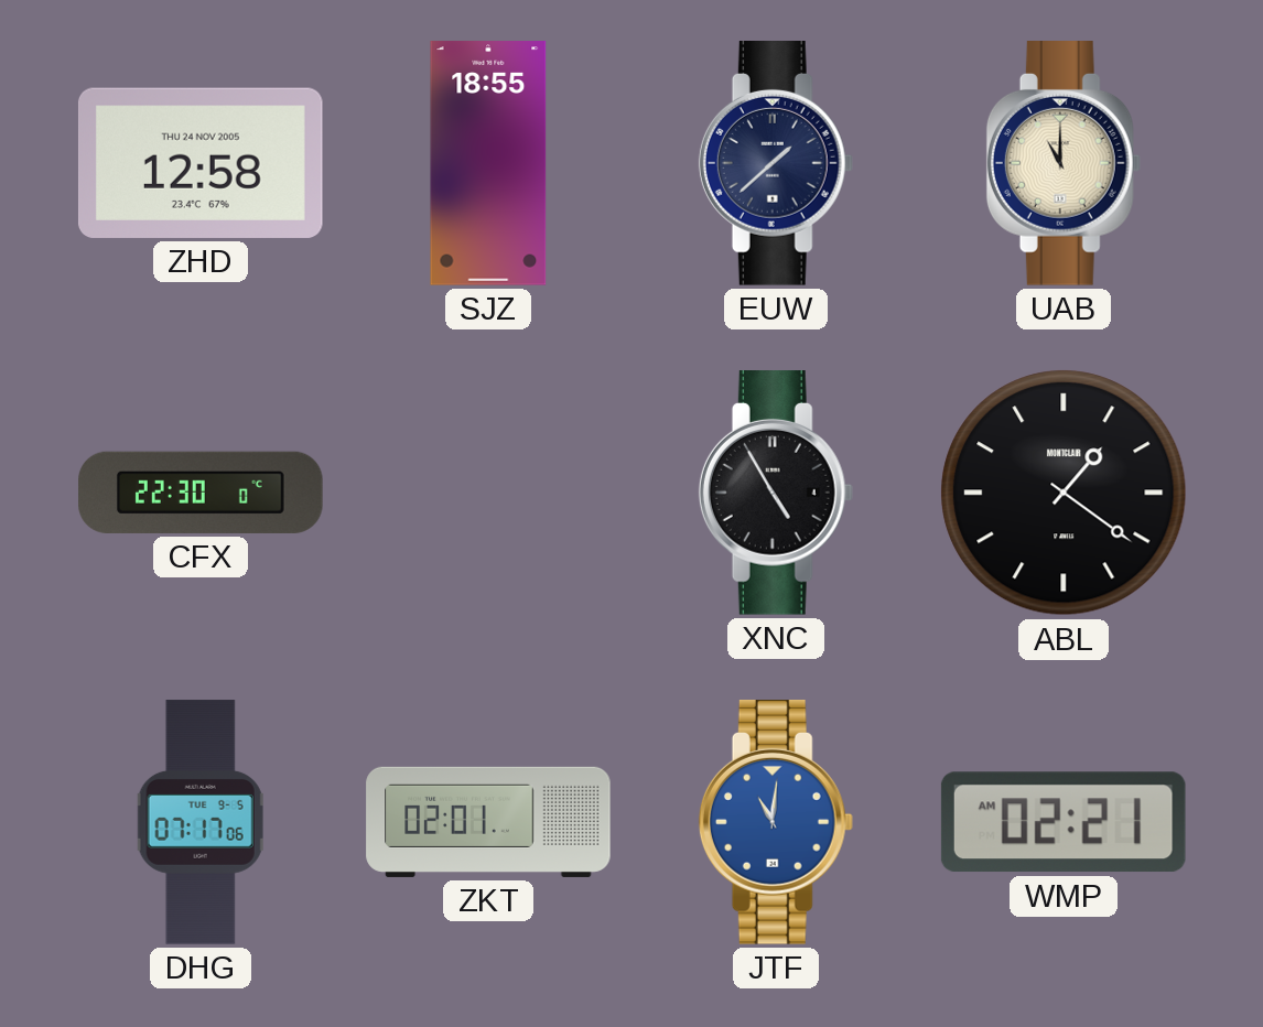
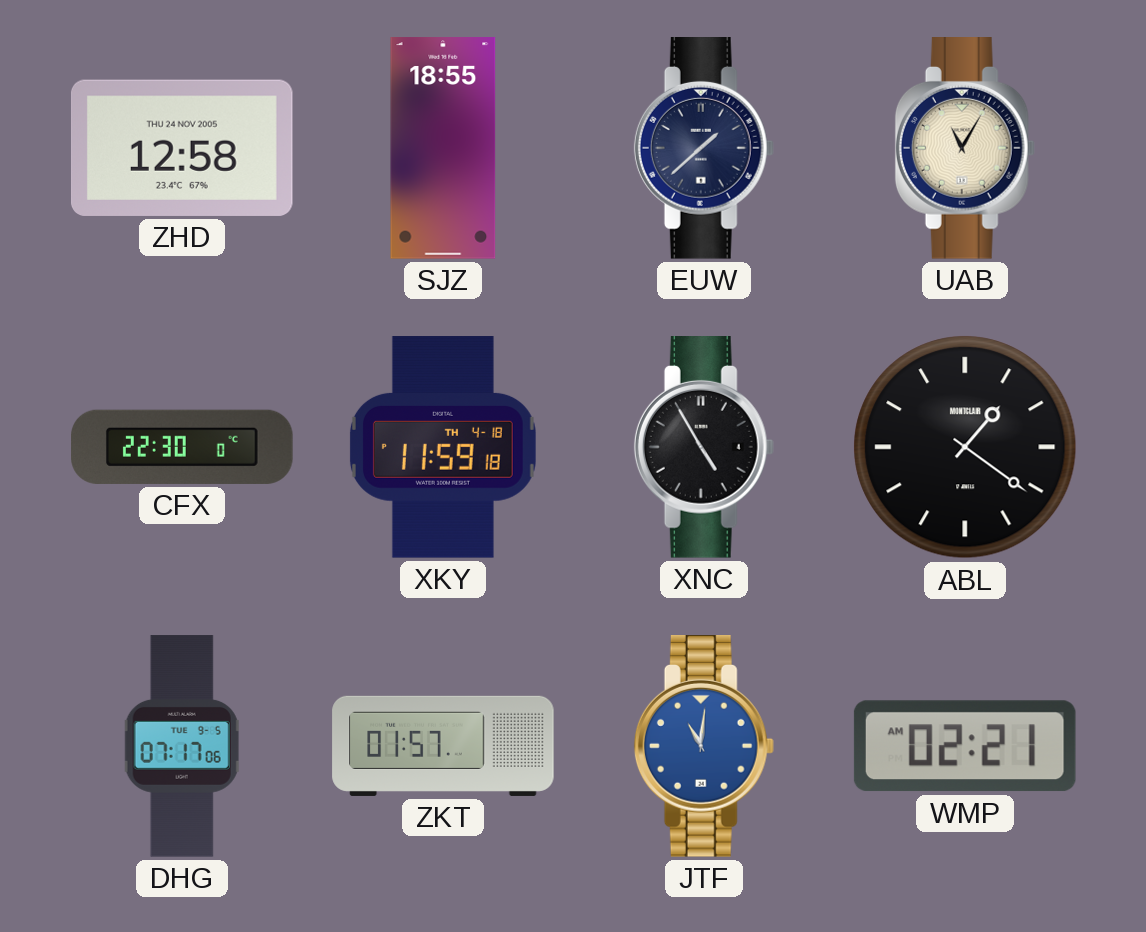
UAB: 11:00 -> 11:05 (965, 149)
XKY: none -> 11:59 (443, 447)
ZKT: 02:01 -> 01:57 (443, 746)
